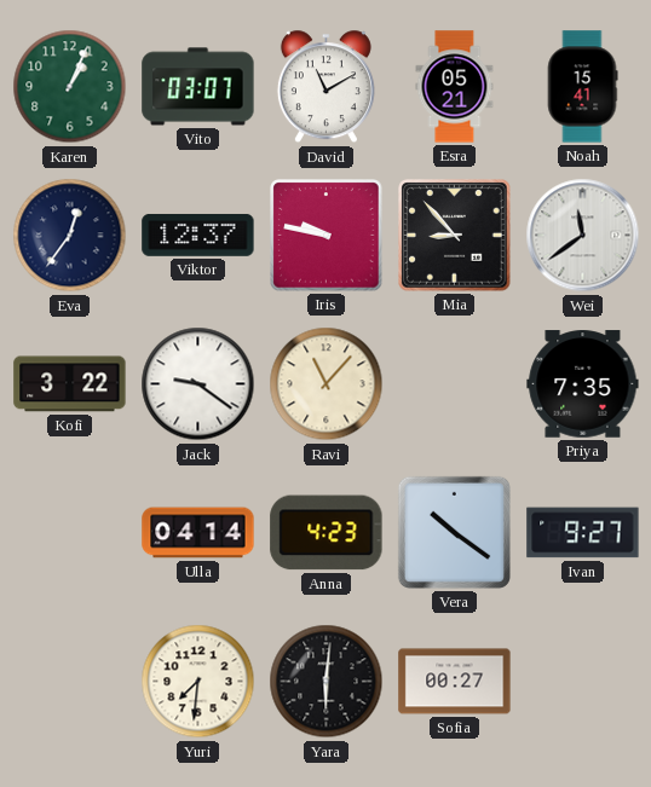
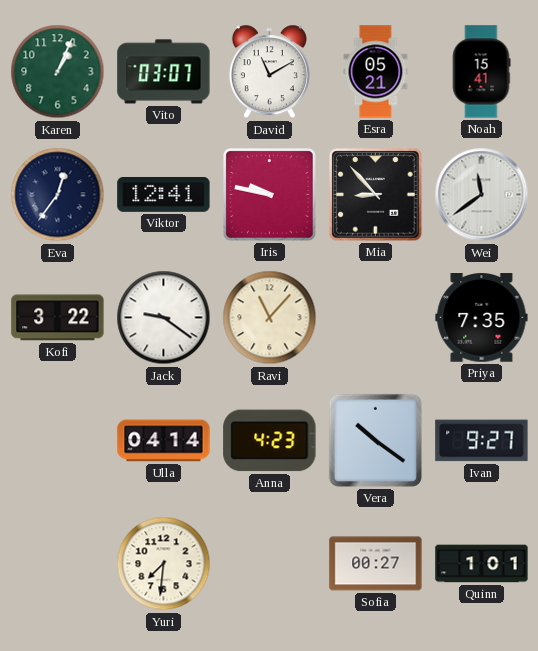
Viktor: 12:37 -> 12:41 (164, 194)
Yara: 6:01 -> none (327, 682)
Quinn: none -> 1:01 (482, 564)
